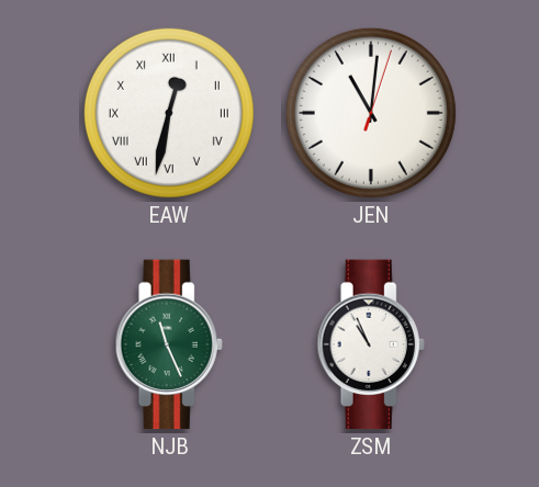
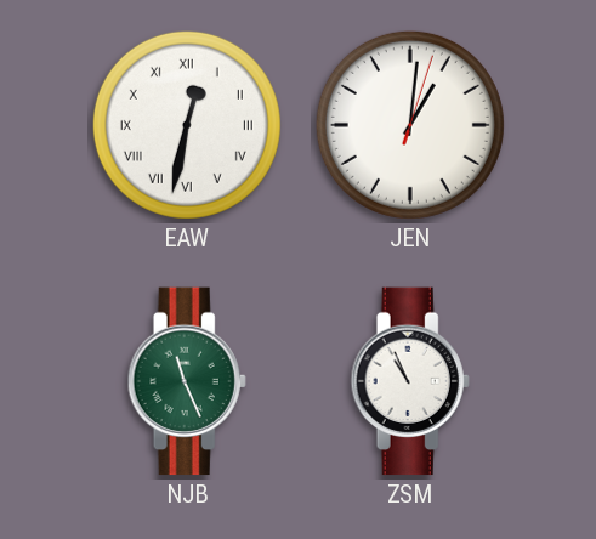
JEN: 11:01 -> 1:01 (410, 125)
